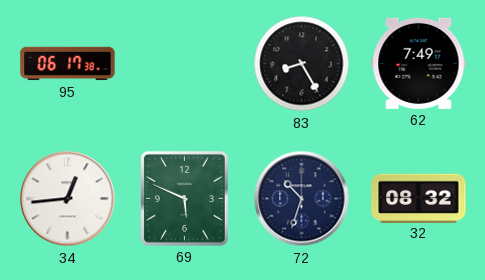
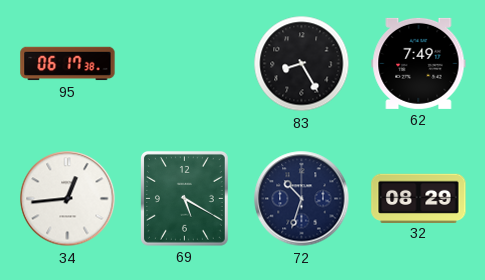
69: 5:49 -> 5:20 (184, 199)
32: 08:32 -> 08:29 (419, 198)
